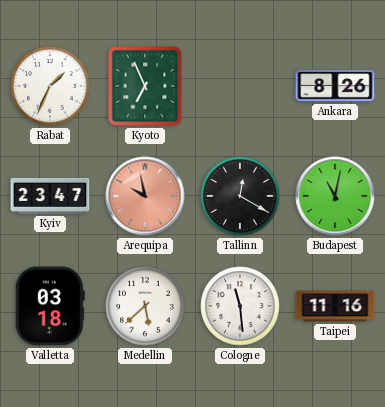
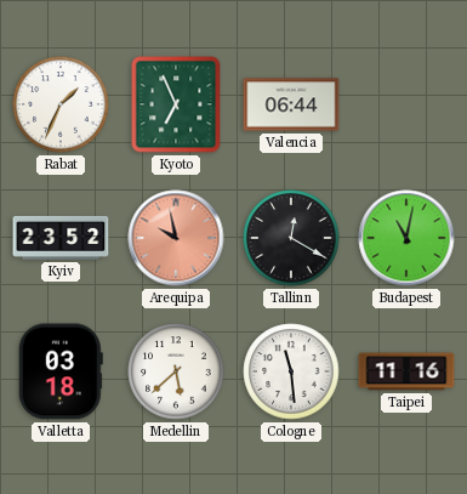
Valencia: none -> 06:44 (291, 104)
Ankara: 8:26 -> none (335, 87)
Kyiv: 23:47 -> 23:52 (61, 238)
